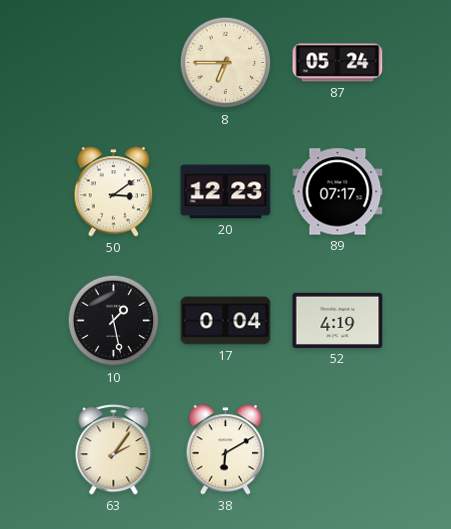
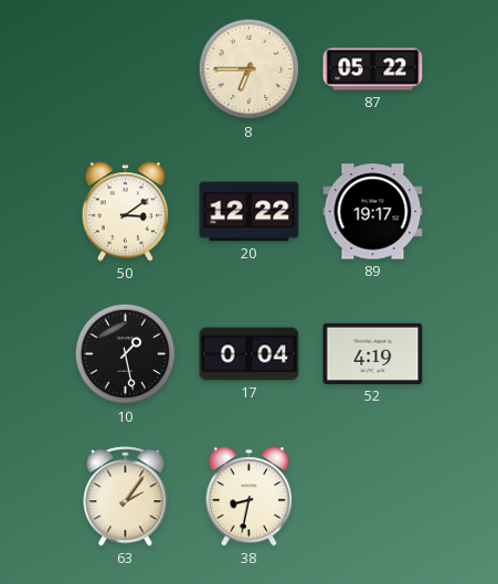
87: 05:24 -> 05:22 (373, 70)
20: 12:23 -> 12:22 (250, 212)
89: 07:17 -> 19:17 (373, 212)
38: 6:10 -> 8:32 (250, 497)
